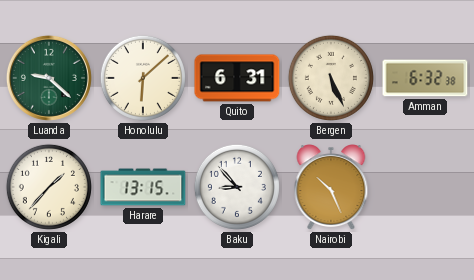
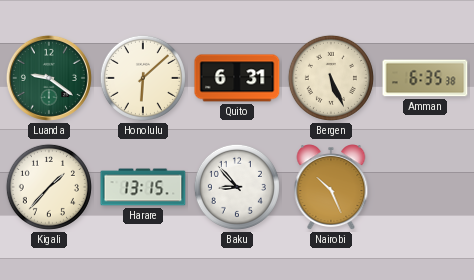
Luanda: 9:22 -> 9:21 (49, 78)
Amman: 6:32 -> 6:35 (425, 78)
